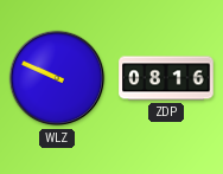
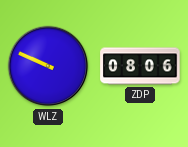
ZDP: 08:16 -> 08:06 (140, 66)
